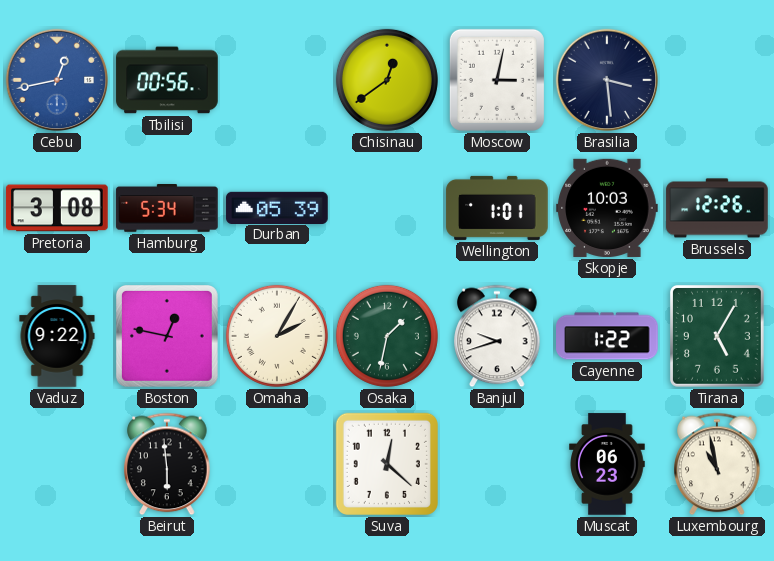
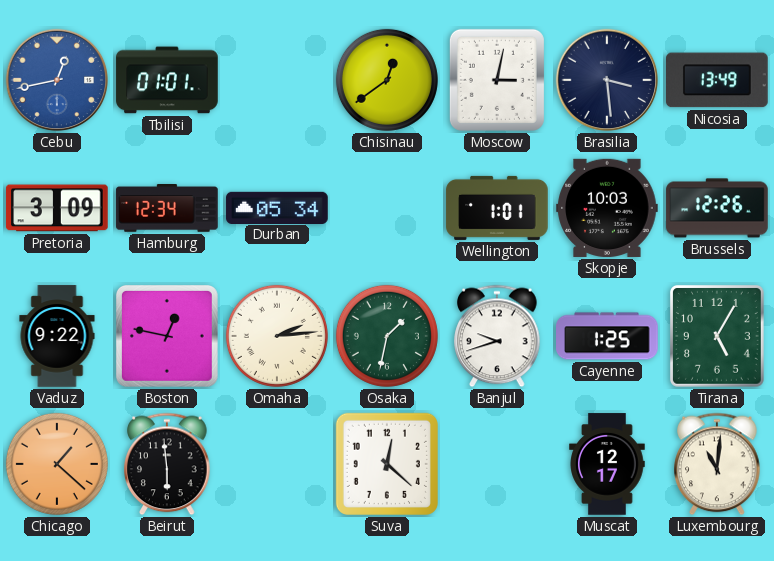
Tbilisi: 00:56 -> 01:01 (167, 80)
Nicosia: none -> 13:49 (718, 80)
Pretoria: 3:08 -> 3:09 (57, 208)
Hamburg: 5:34 -> 12:34 (167, 209)
Durban: 05:39 -> 05:34 (277, 207)
Omaha: 2:05 -> 2:14 (277, 336)
Cayenne: 1:22 -> 1:25 (607, 336)
Chicago: none -> 1:22 (57, 464)
Muscat: 06:23 -> 12:17 (607, 464)
Luxembourg: 10:58 -> 11:01 (717, 464)
